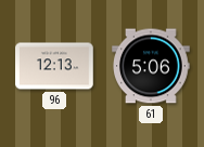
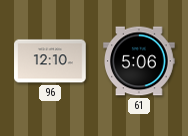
96: 12:13 -> 12:10 (50, 61)
